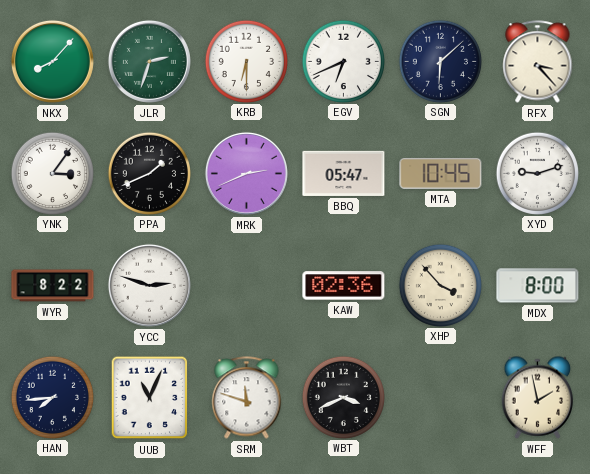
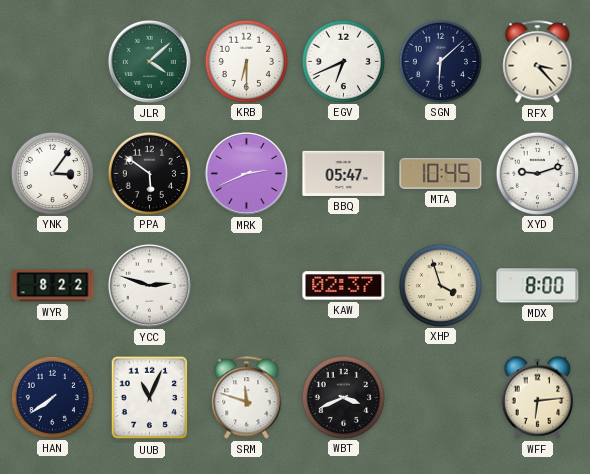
NKX: 8:07 -> none (52, 61)
JLR: 2:33 -> 4:08 (149, 61)
PPA: 1:41 -> 5:51 (149, 173)
KAW: 02:36 -> 02:37 (344, 286)
XHP: 3:53 -> 3:57 (440, 285)
HAN: 7:44 -> 7:39 (52, 397)
WFF: 1:58 -> 6:14 (538, 397)
